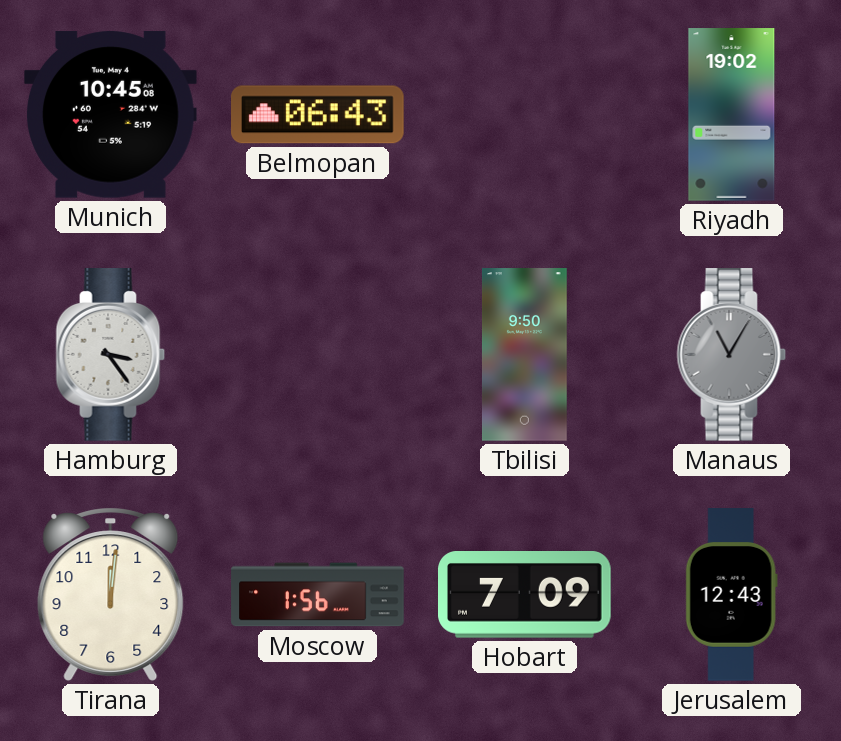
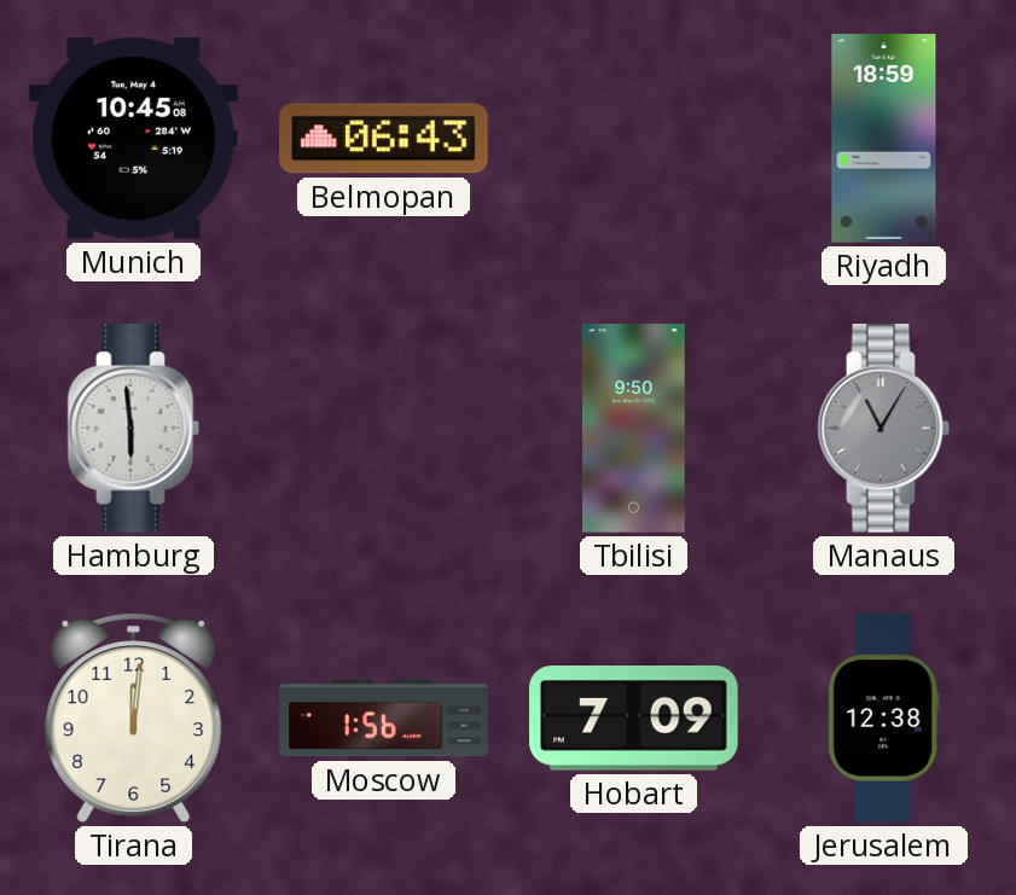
Riyadh: 19:02 -> 18:59 (884, 139)
Hamburg: 3:24 -> 5:59 (134, 429)
Jerusalem: 12:43 -> 12:38 (883, 719)
